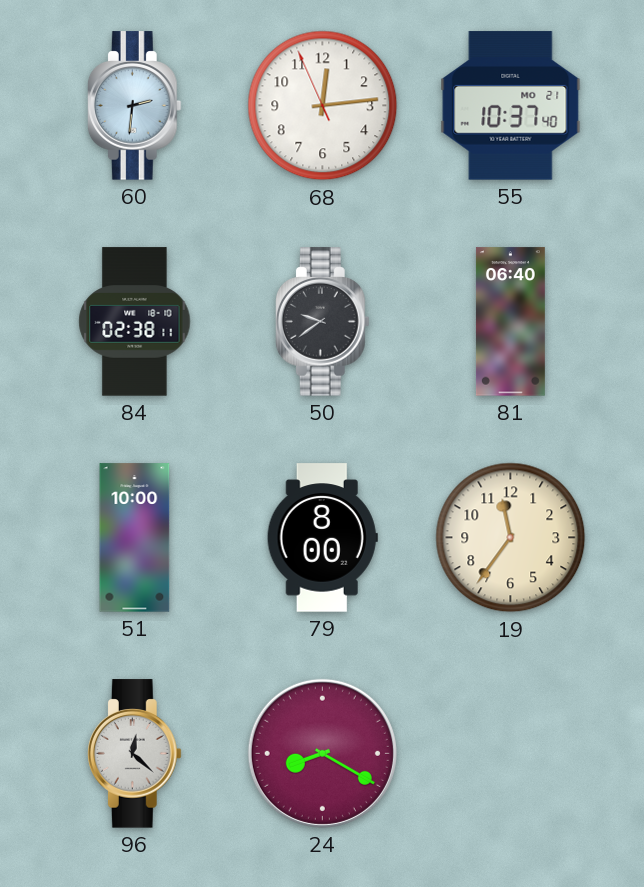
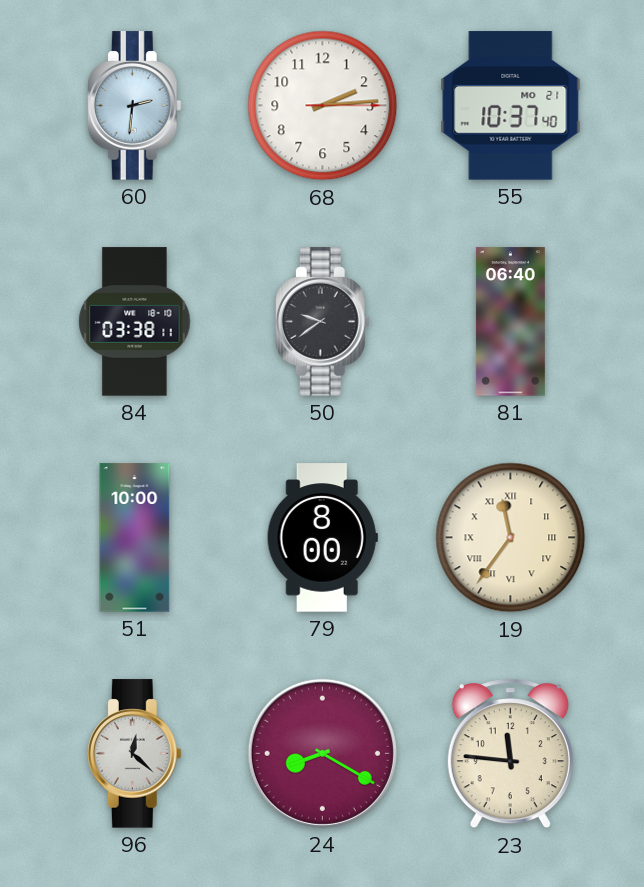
68: 12:13 -> 2:14 (323, 106)
84: 02:38 -> 03:38 (135, 322)
19 numerals: Arabic -> Roman (511, 538)
23: none -> 11:46 (510, 754)
